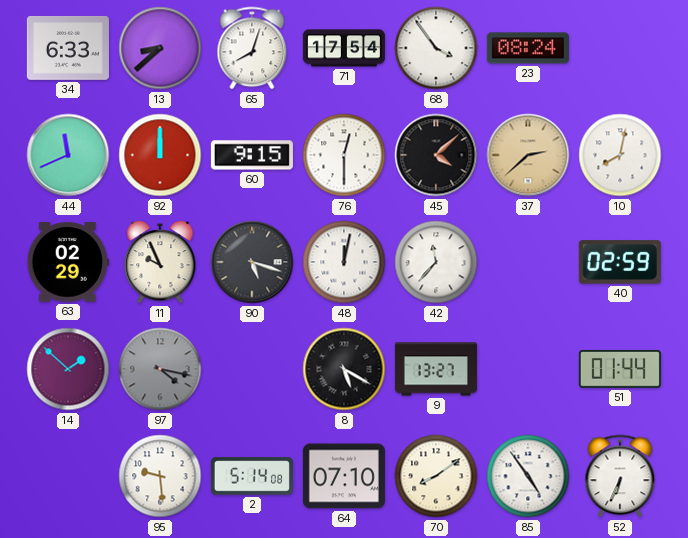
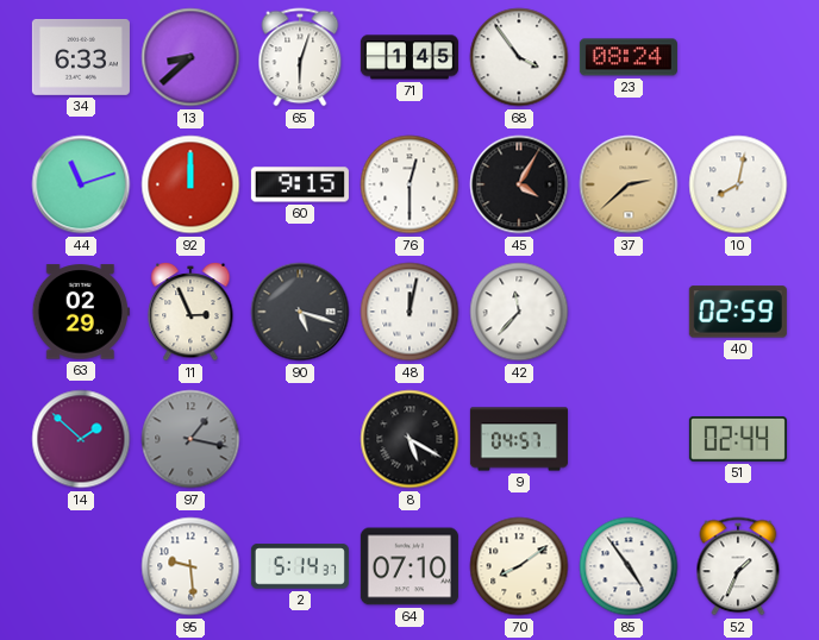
65: 8:03 -> 6:03 (300, 57)
71: 17:54 -> 1:45 (409, 57)
44: 11:41 -> 11:12 (81, 184)
45: 4:08 -> 4:05 (519, 184)
11: 9:56 -> 2:56 (190, 312)
97: 4:17 -> 1:17 (190, 439)
9: 13:27 -> 04:57 (519, 439)
51: 01:44 -> 02:44 (738, 439)
2: 5:14:08 -> 5:14:37 (300, 566)
52: 6:34 -> 1:34 (738, 566)
